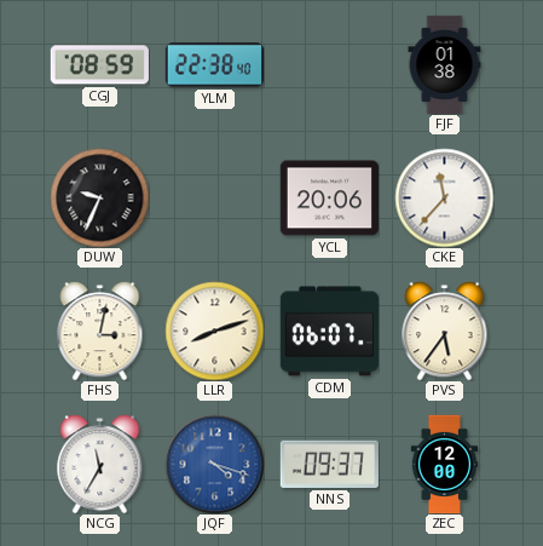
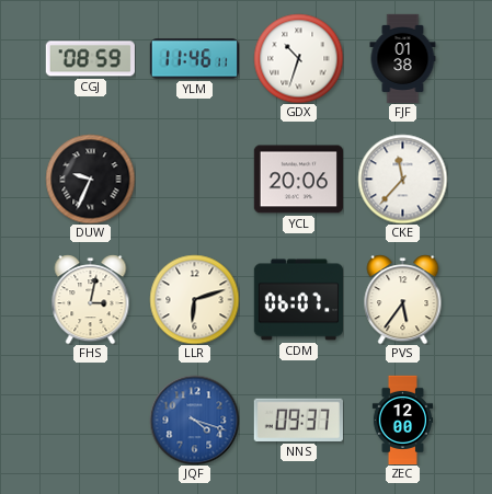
YLM: 22:38 -> 11:46 (194, 59)
GDX: none -> 10:33 (298, 58)
LLR: 8:12 -> 6:12 (194, 299)
NCG: 11:35 -> none (100, 464)
